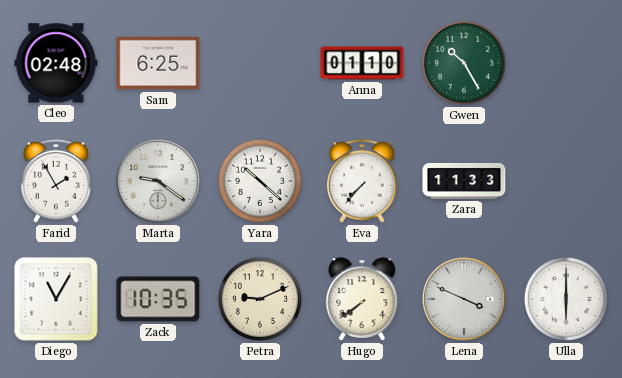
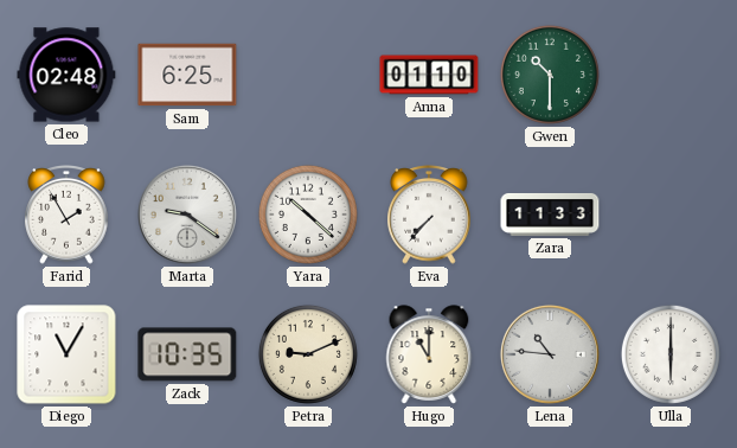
Gwen: 10:25 -> 10:30 (550, 75)
Hugo: 7:39 -> 11:00 (429, 354)
Lena: 3:49 -> 10:46 (550, 354)
